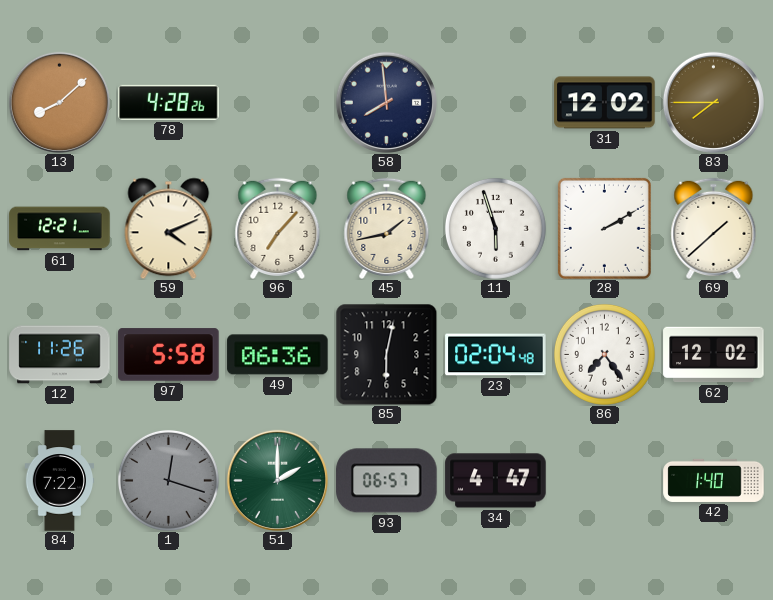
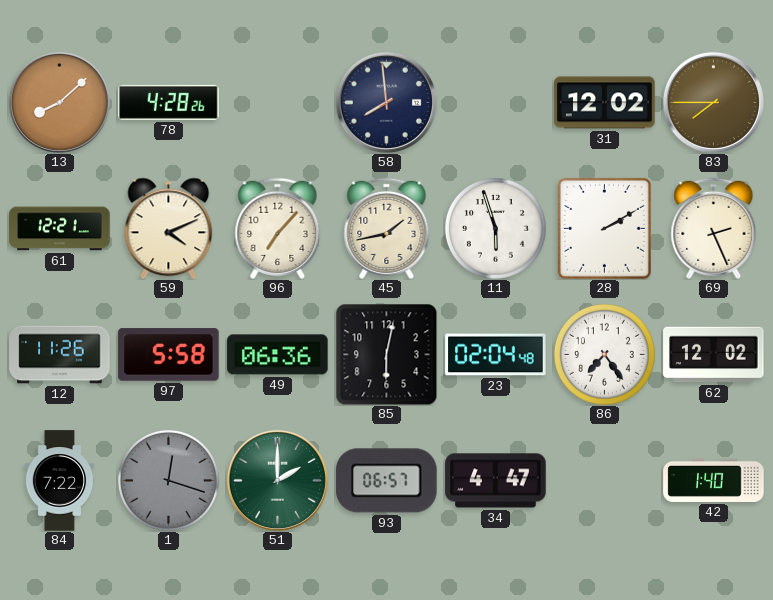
69: 1:38 -> 2:26 (714, 228)
